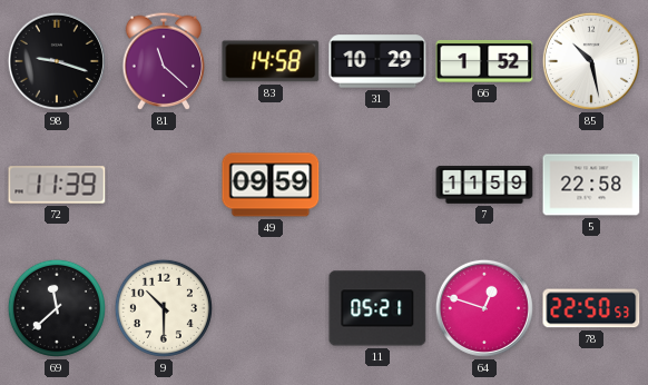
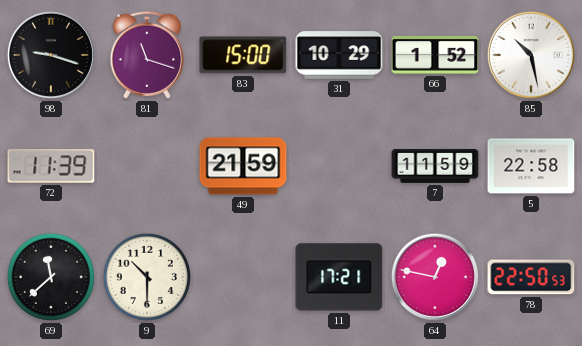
81: 11:22 -> 11:18 (147, 55)
83: 14:58 -> 15:00 (243, 55)
49: 09:59 -> 21:59 (243, 166)
11: 05:21 -> 17:21 (339, 277)
64: 12:48 -> 12:47 (435, 277)
